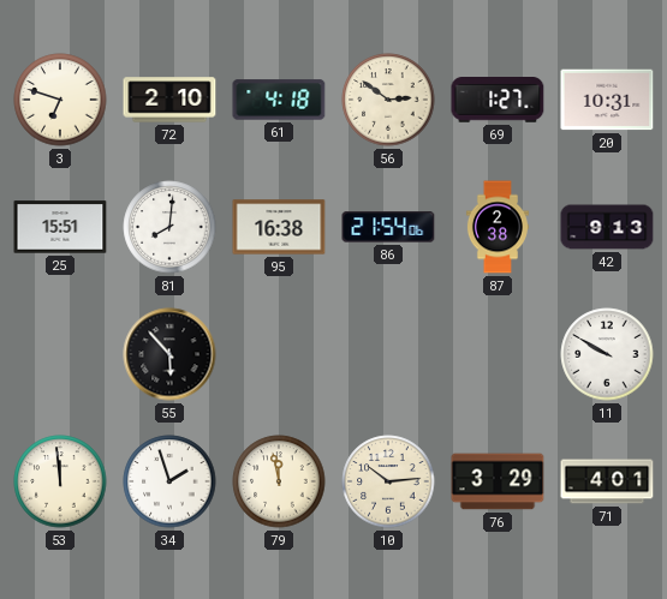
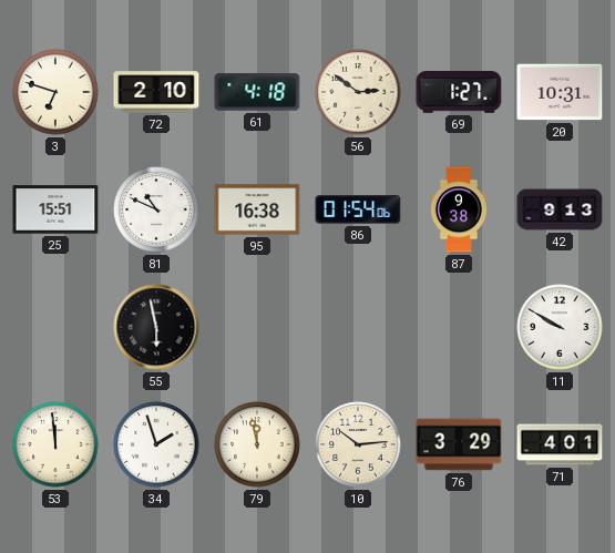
81: 8:01 -> 10:49 (156, 209)
86: 21:54 -> 01:54 (358, 209)
87: 2:38 -> 9:38 (459, 209)
55: 5:53 -> 5:58 (156, 327)
